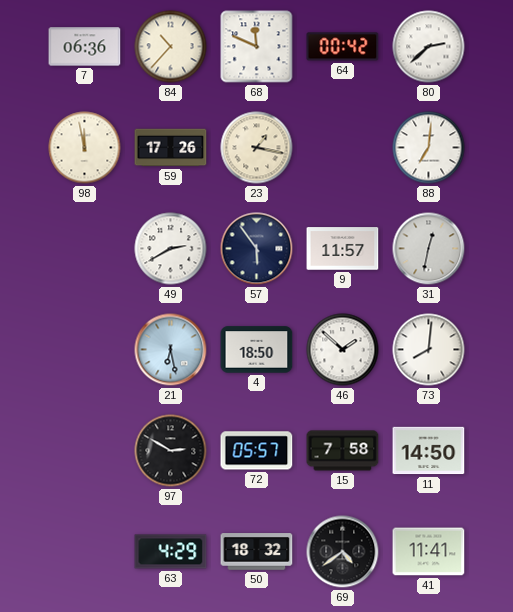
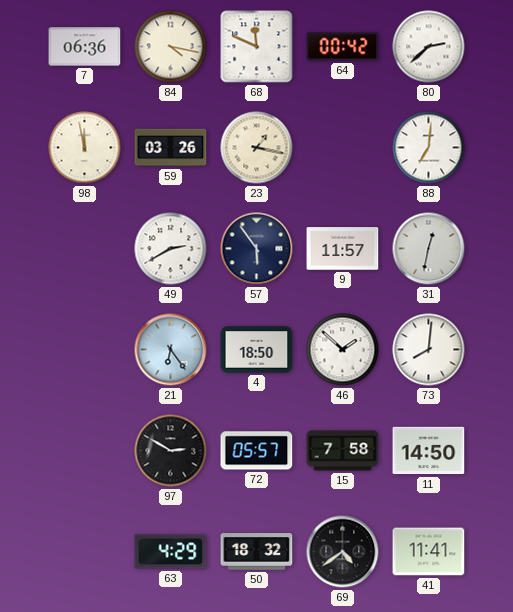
84: 10:37 -> 4:17 (171, 47)
59: 17:26 -> 03:26 (171, 148)
21: 6:28 -> 6:24 (171, 350)
